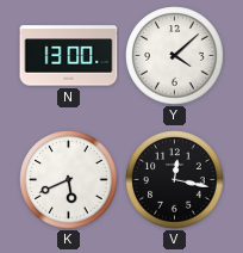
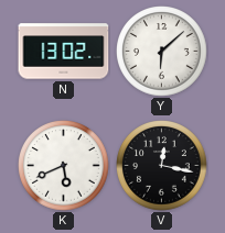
N: 13:00 -> 13:02 (64, 52)
Y: 4:08 -> 6:08 (162, 52)
